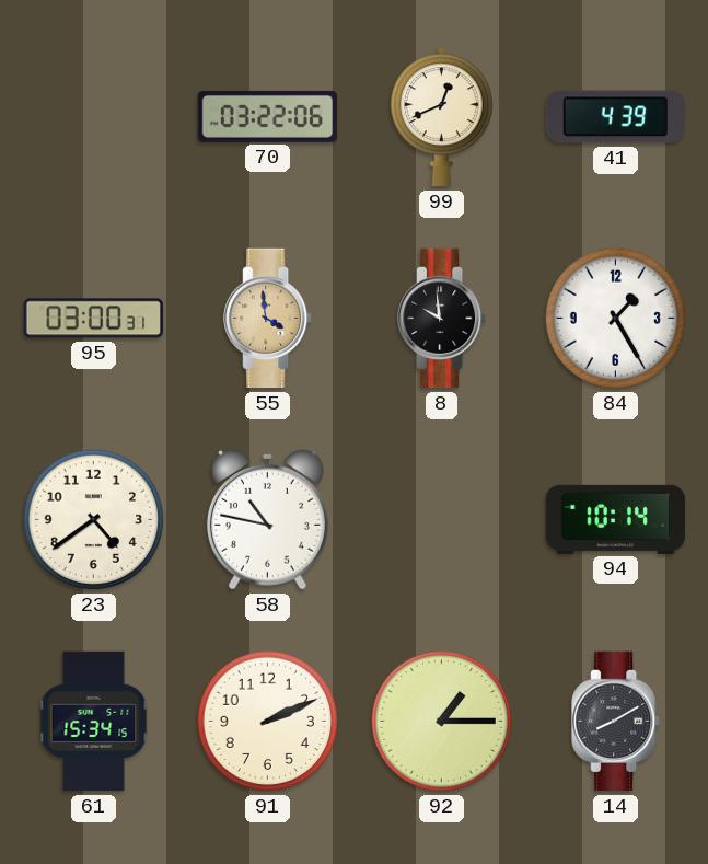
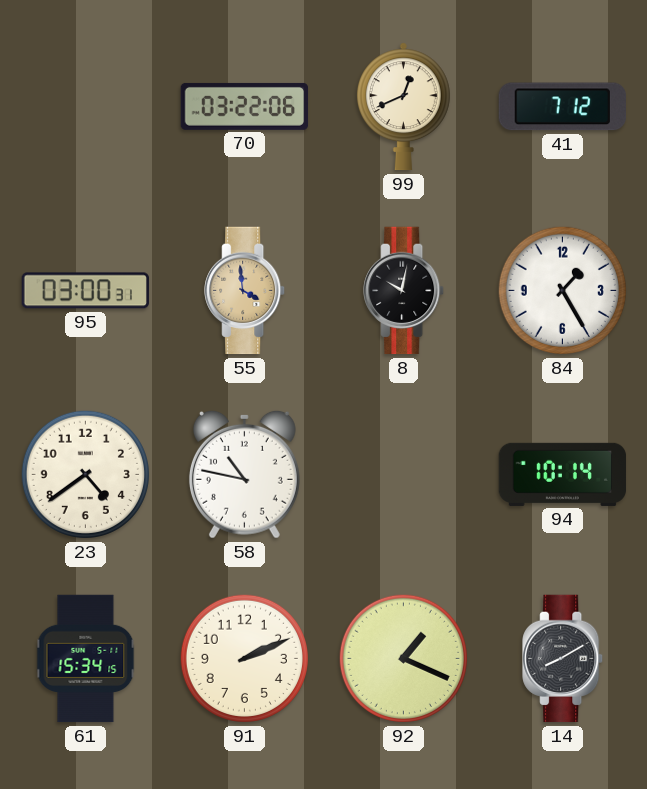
41: 4:39 -> 7:12 (562, 107)
8: 9:59 -> 10:02 (404, 291)
92: 1:15 -> 1:19 (403, 658)
